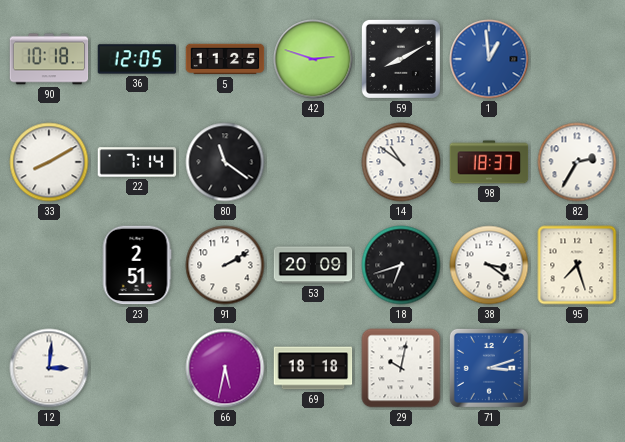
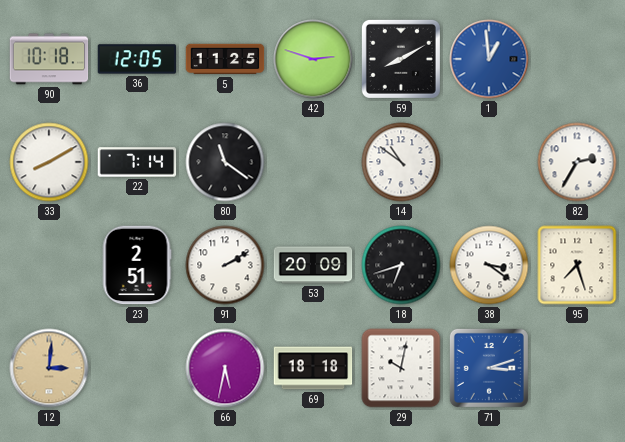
98: 18:37 -> none (489, 162)
12 dial: white -> champagne (49, 368)
